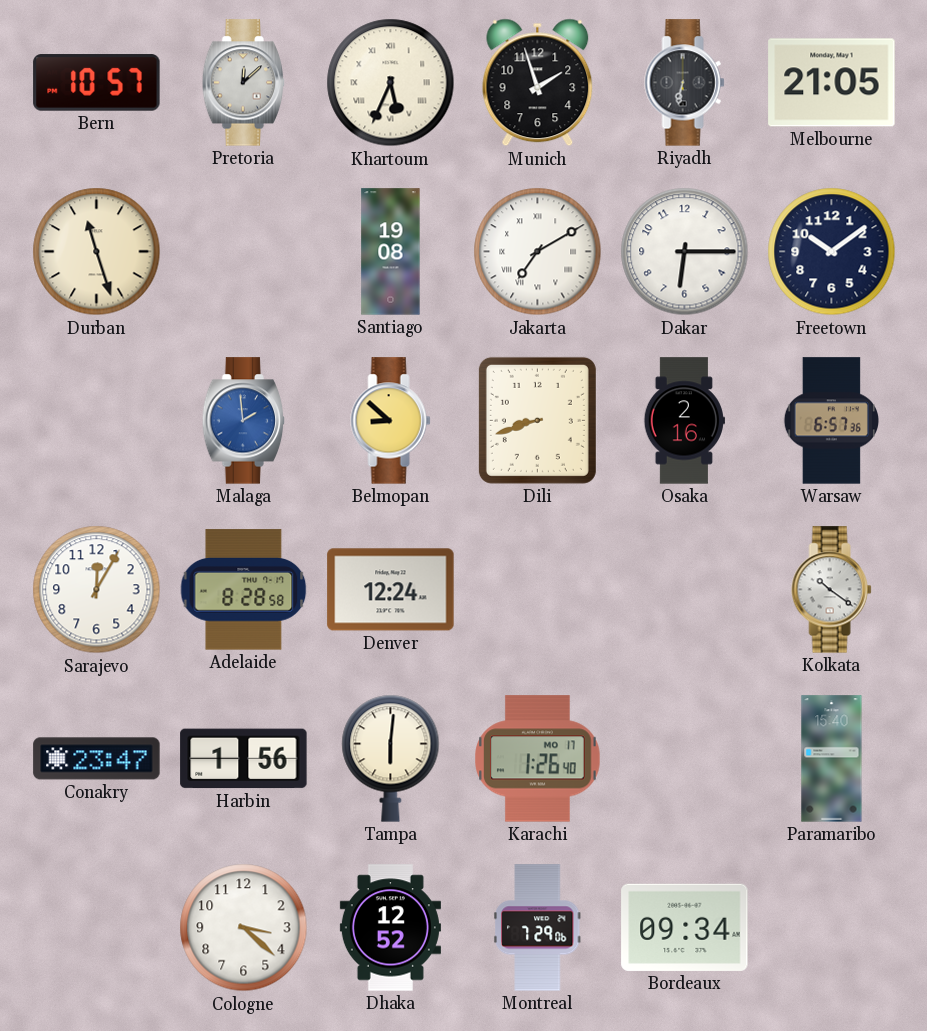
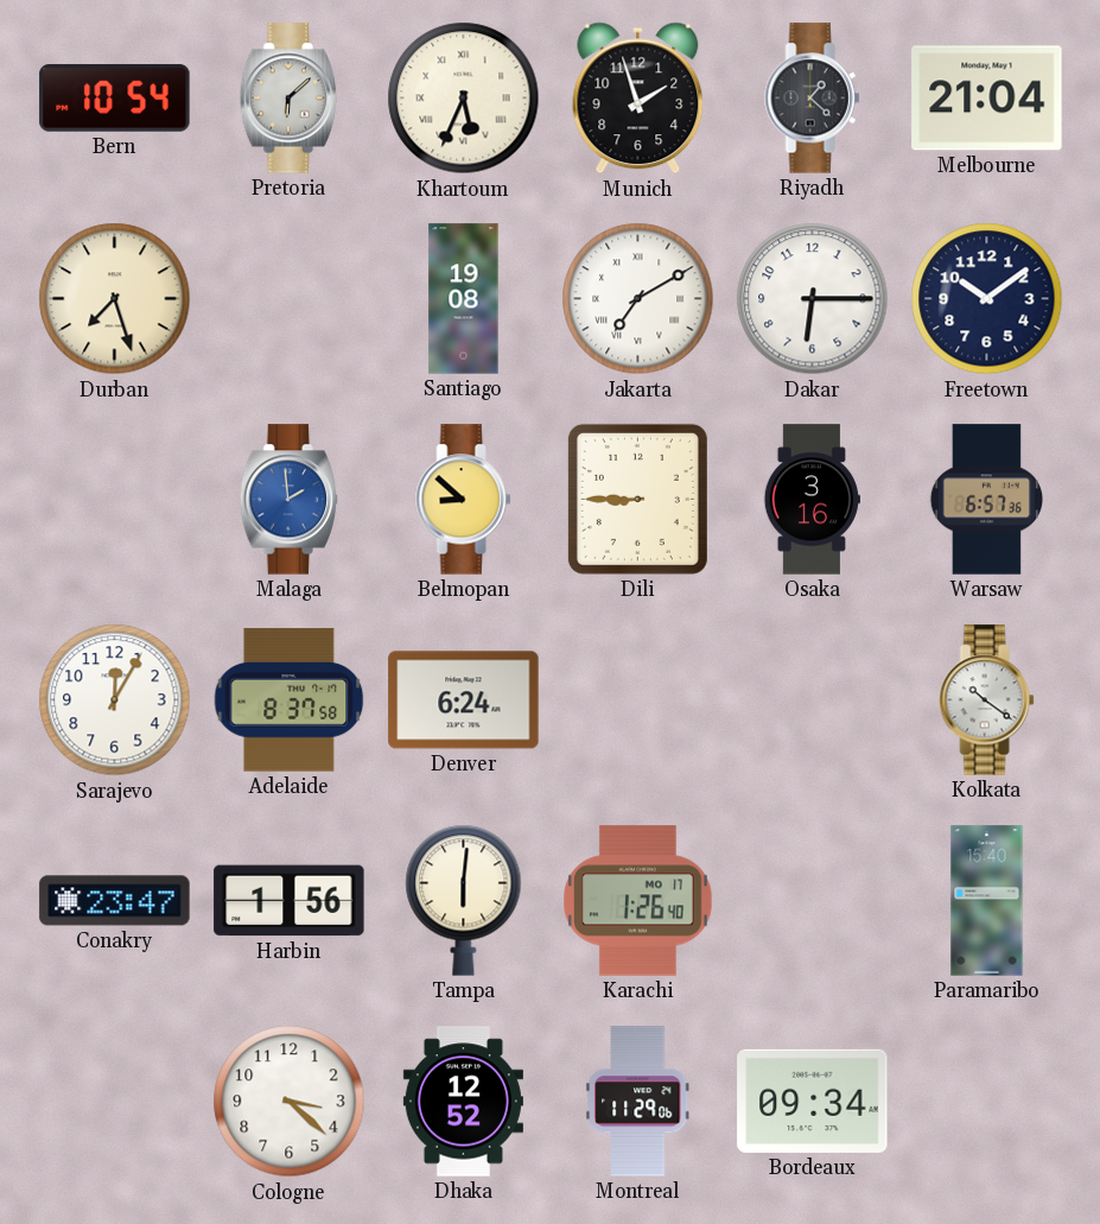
Bern: 10:57 -> 10:54 (115, 99)
Pretoria: 12:08 -> 6:08 (290, 99)
Riyadh: 6:32 -> 1:22 (813, 99)
Melbourne: 21:05 -> 21:04 (987, 99)
Durban: 11:27 -> 7:27 (115, 299)
Dili: 8:42 -> 8:45 (637, 499)
Osaka: 2:16 -> 3:16 (812, 500)
Adelaide: 8:28 -> 8:37 (290, 700)
Denver: 12:24 -> 6:24 (464, 700)
Montreal: 7:29 -> 11:29 (637, 1102)
